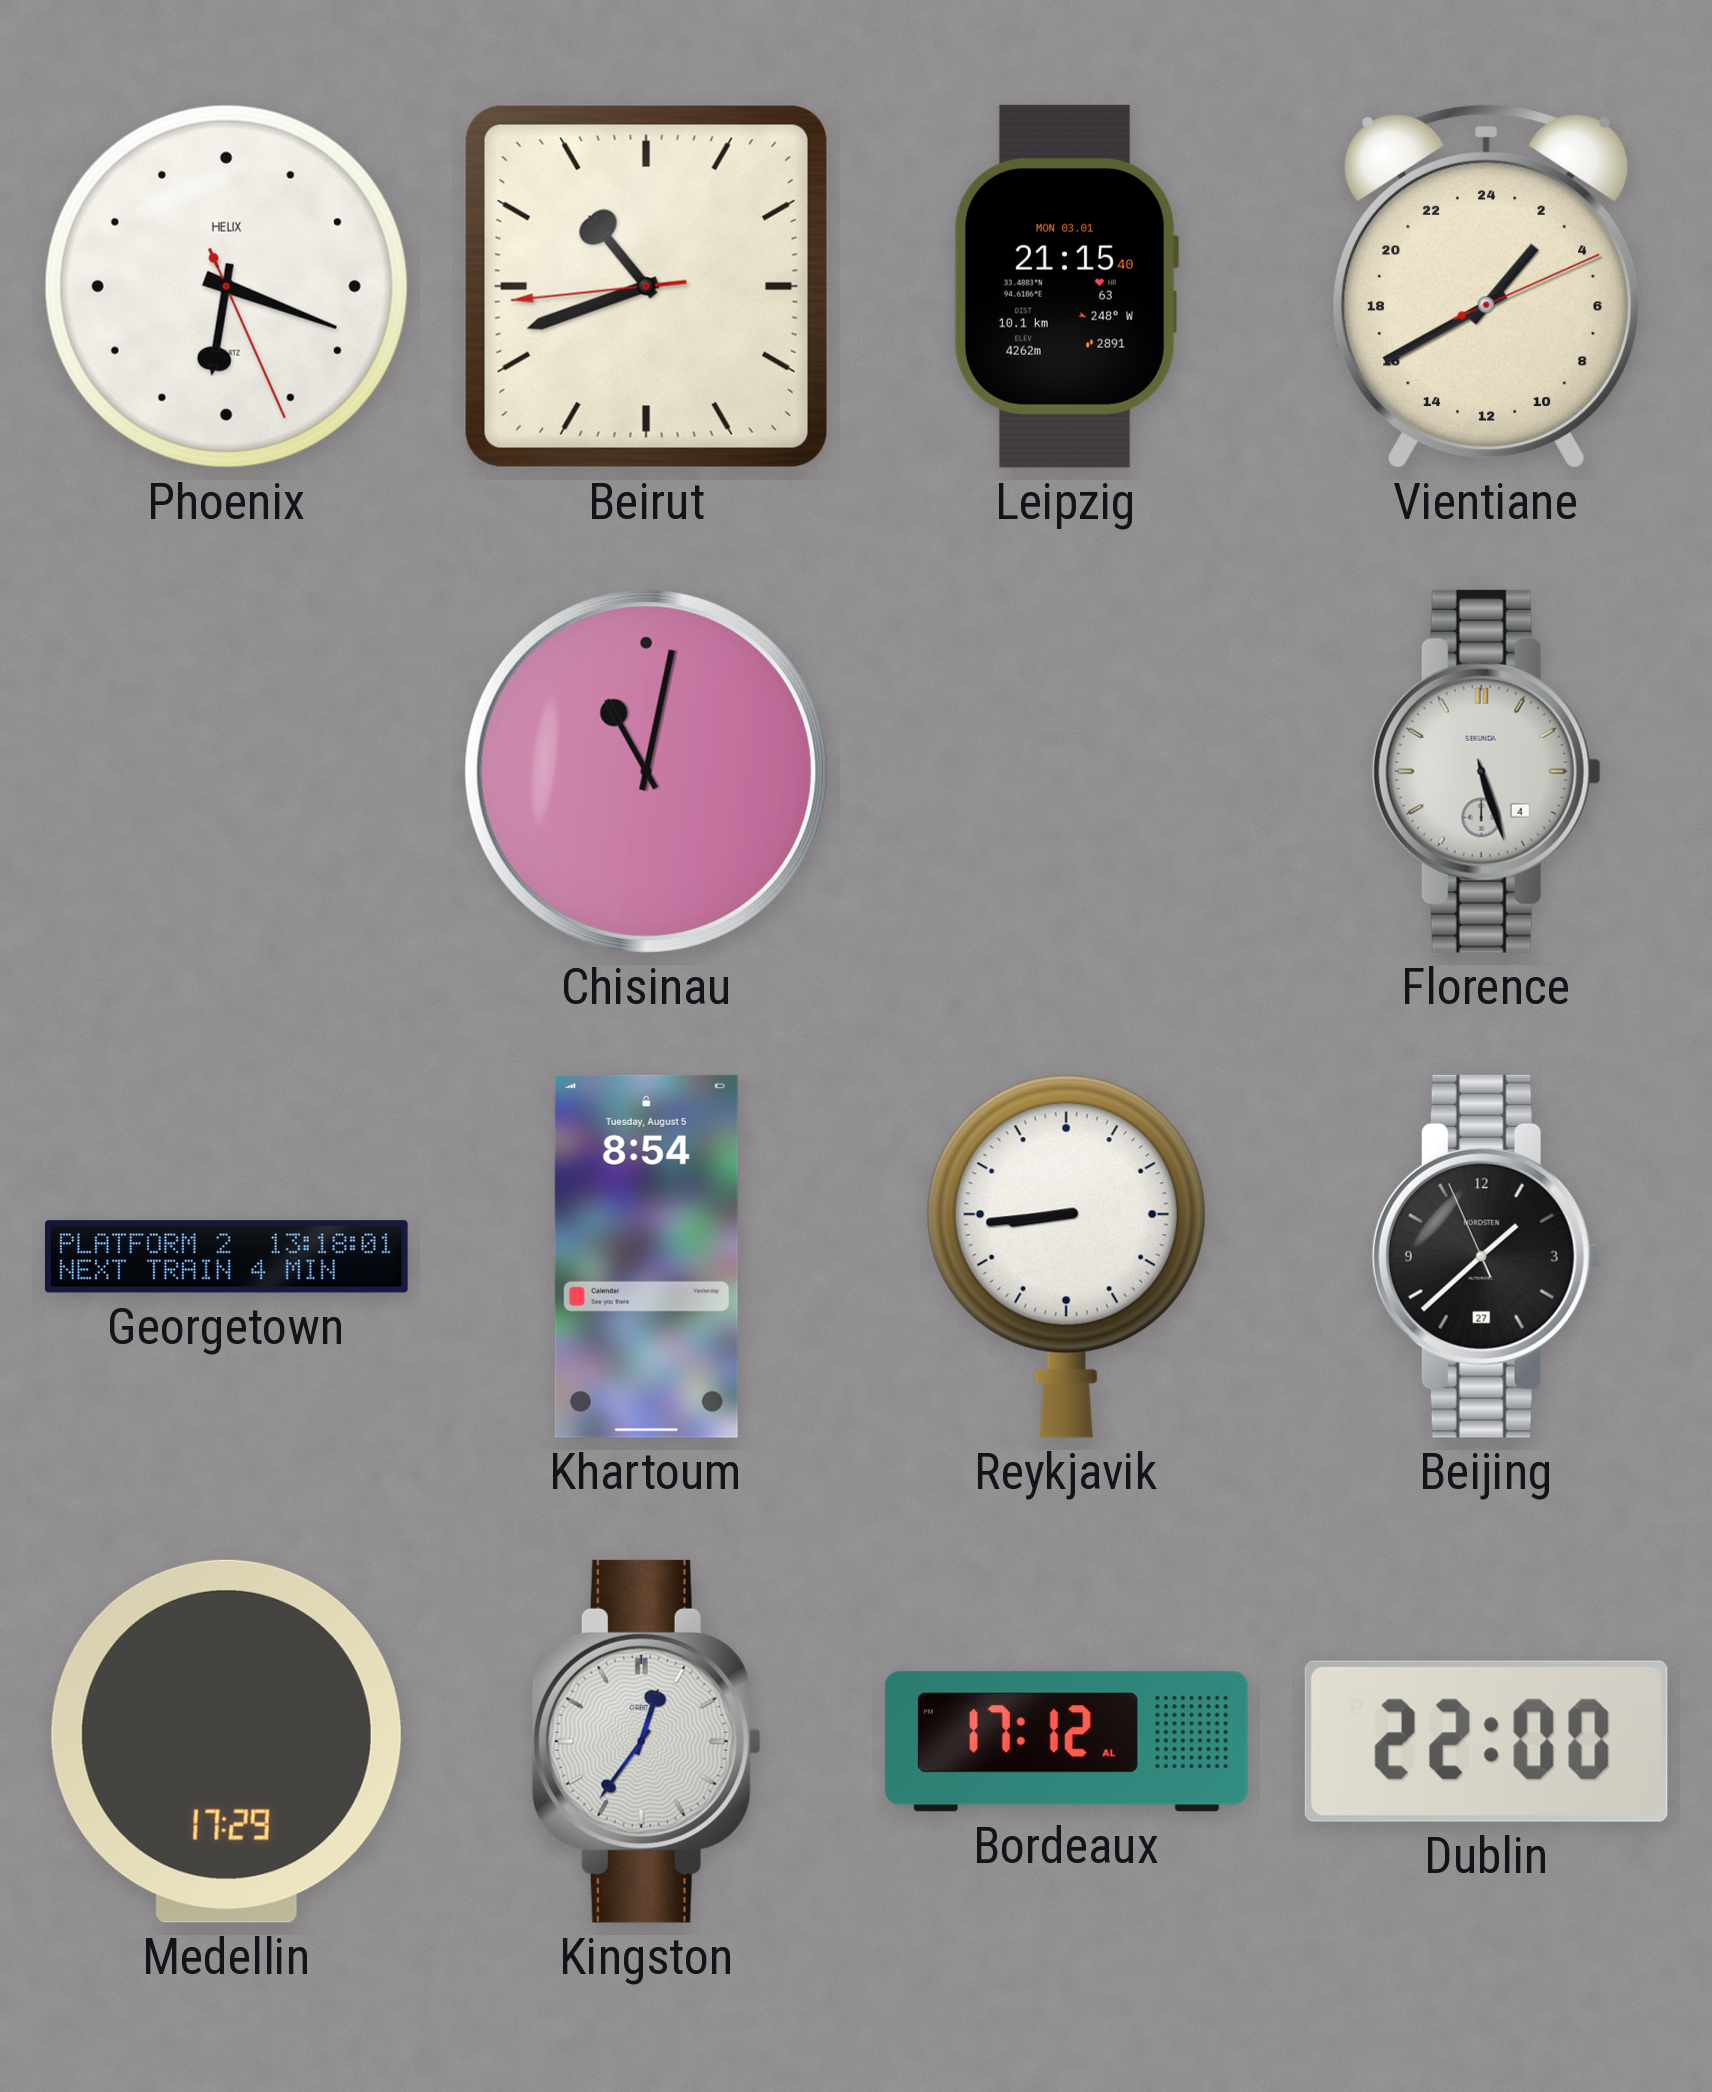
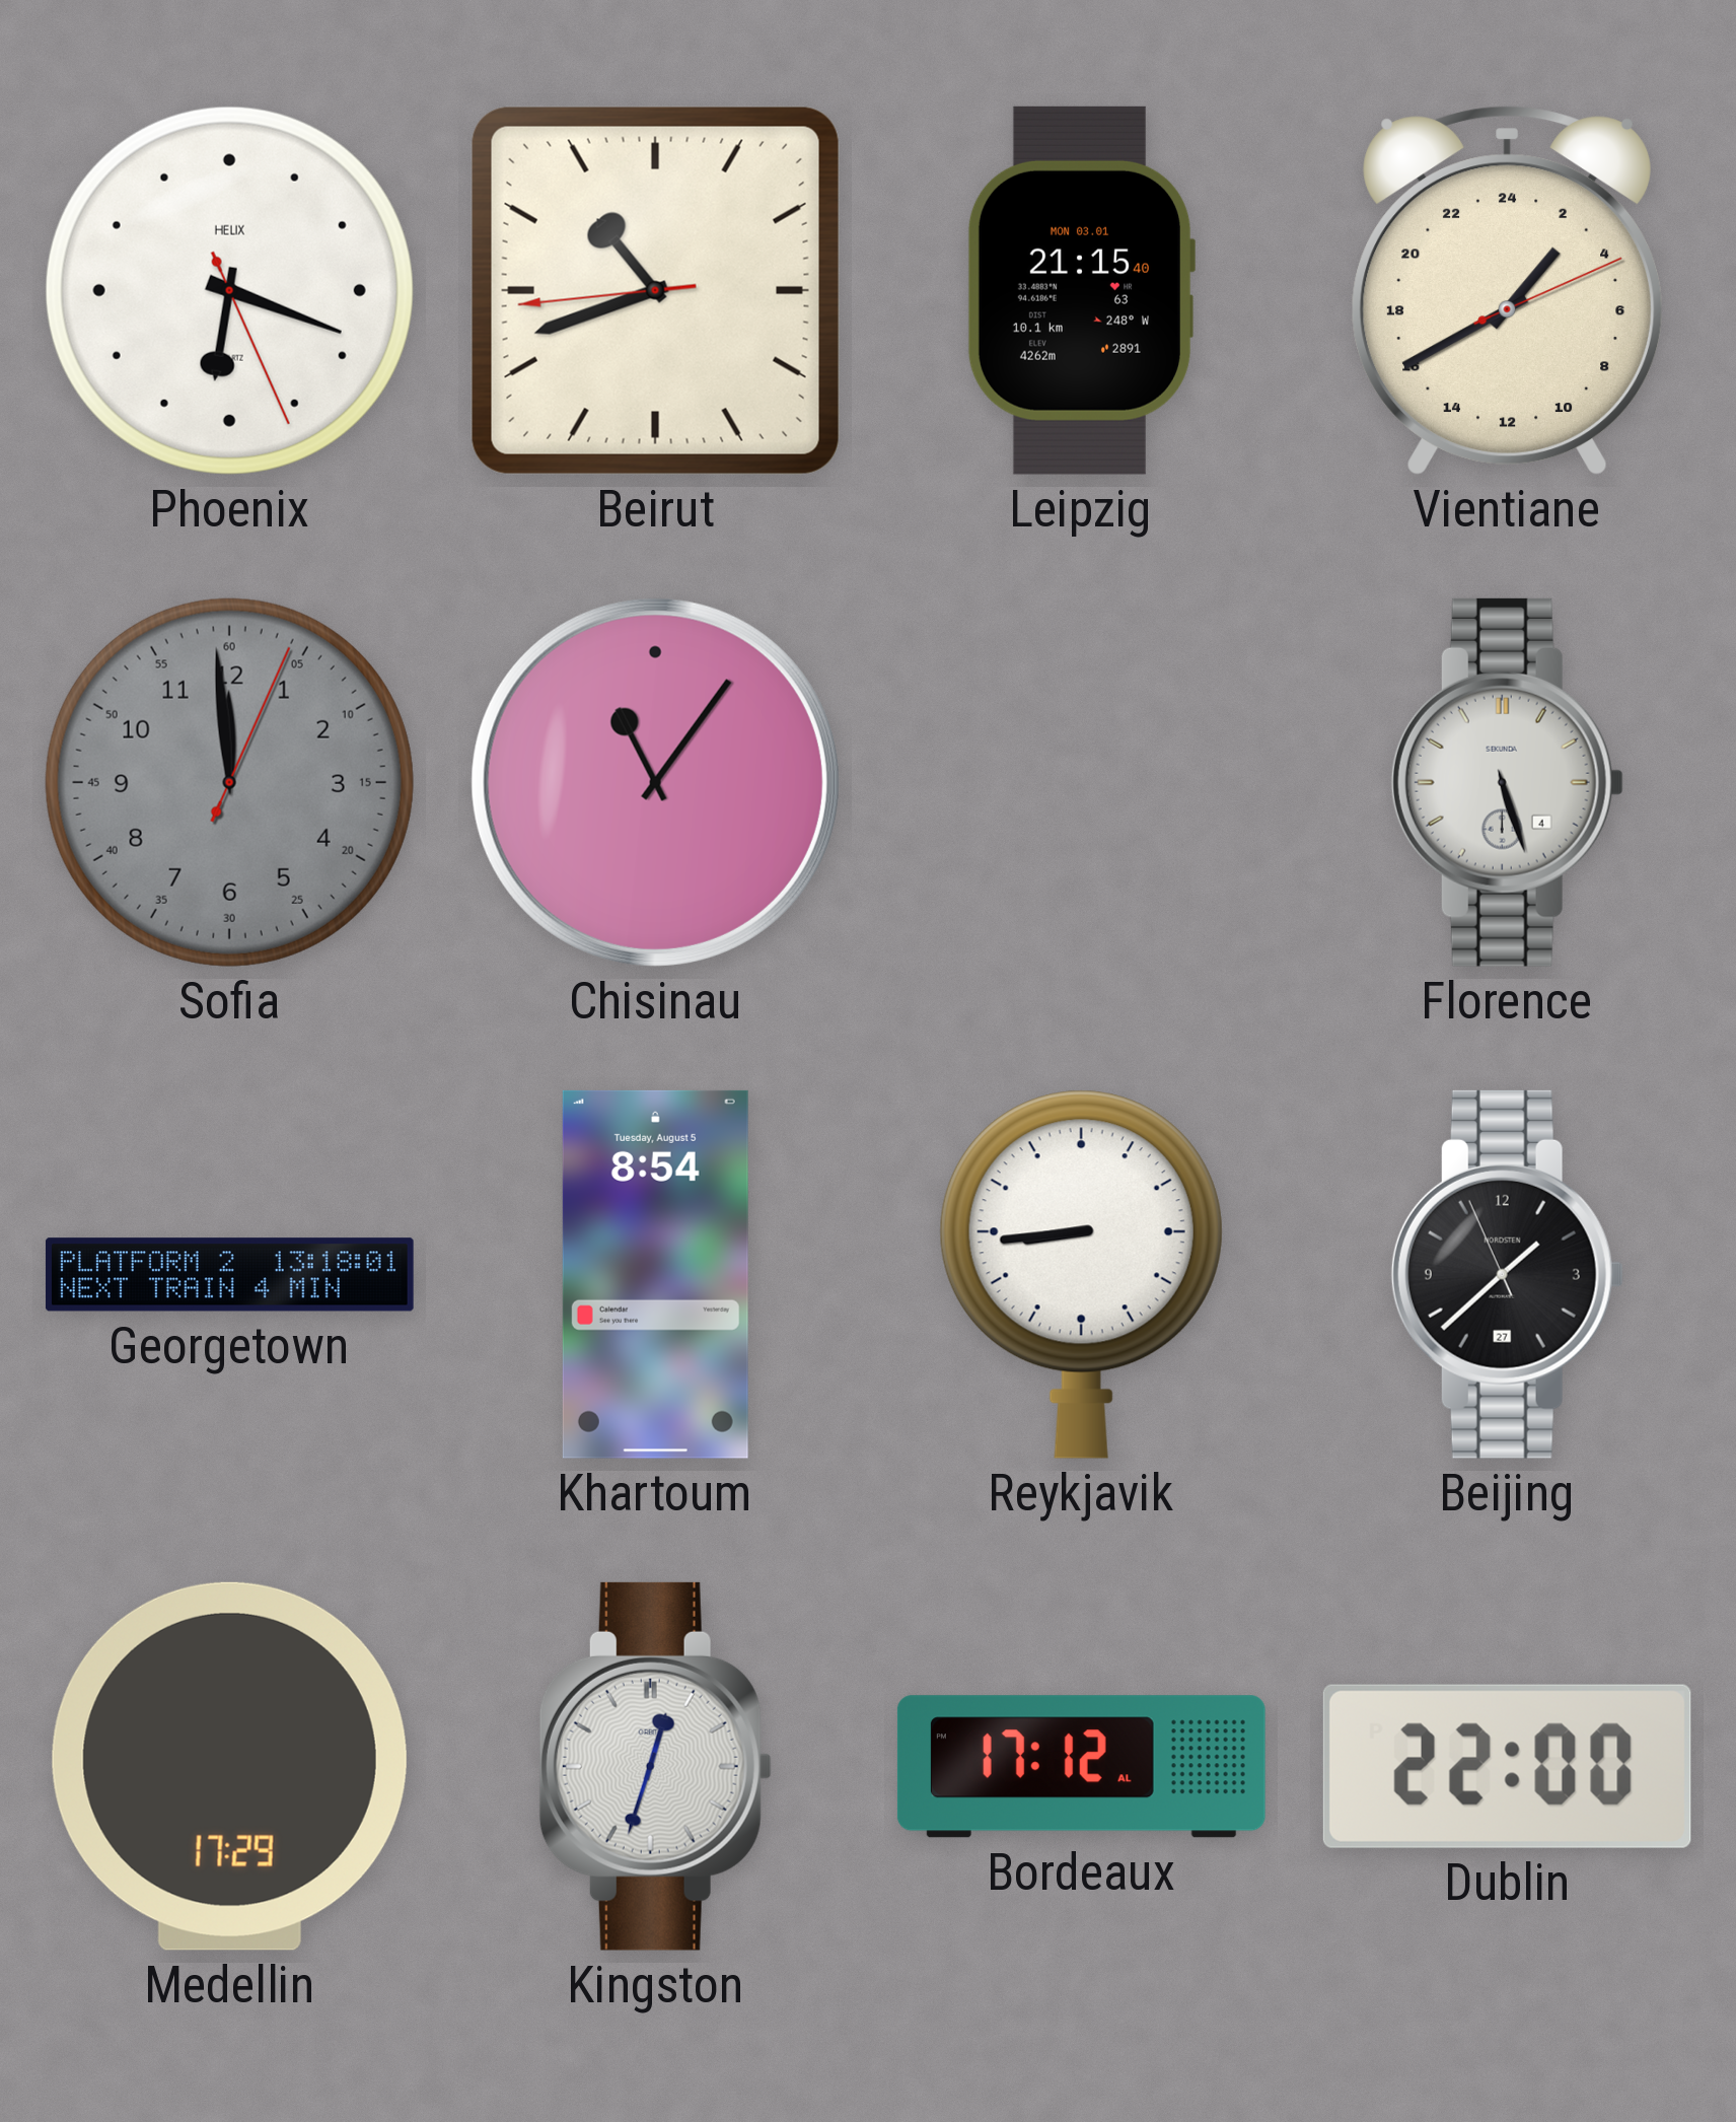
Sofia: none -> 11:59 (229, 782)
Chisinau: 11:02 -> 11:06 (655, 782)
Kingston: 12:36 -> 12:33 (655, 1766)
